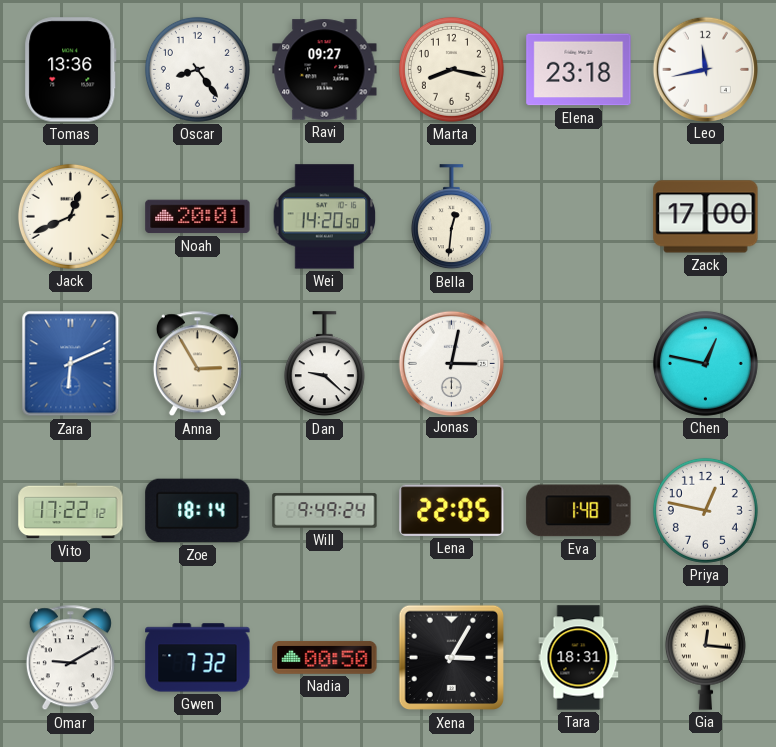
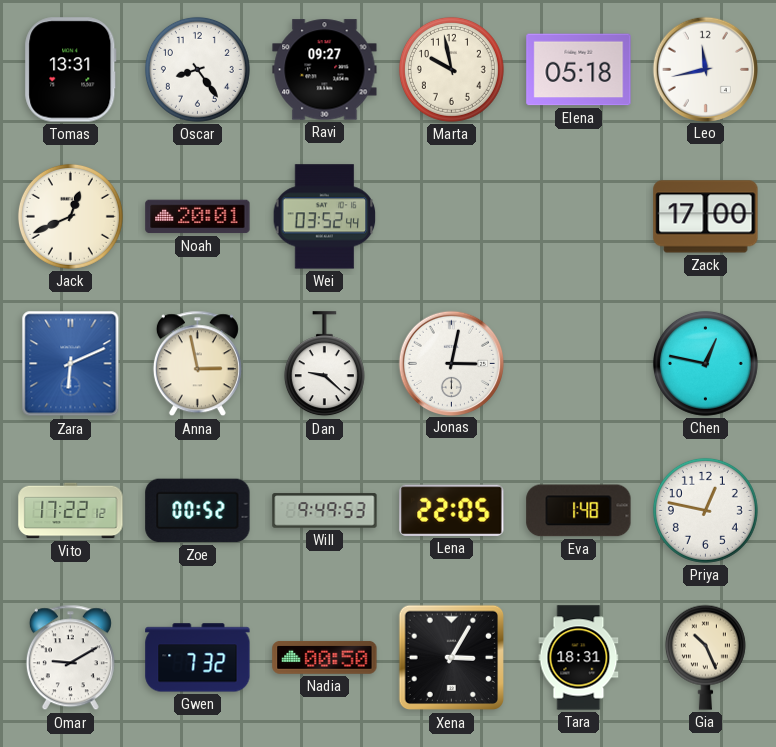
Tomas: 13:36 -> 13:31 (71, 70)
Marta: 8:17 -> 9:58 (451, 69)
Elena: 23:18 -> 05:18 (579, 70)
Wei: 14:20 -> 03:52 (325, 217)
Bella: 12:31 -> none (451, 217)
Anna: 2:55 -> 2:58 (197, 364)
Zoe: 18:14 -> 00:52 (198, 511)
Will: 9:49:24 -> 9:49:53 (325, 511)
Gia: 12:16 -> 10:26 (705, 657)
